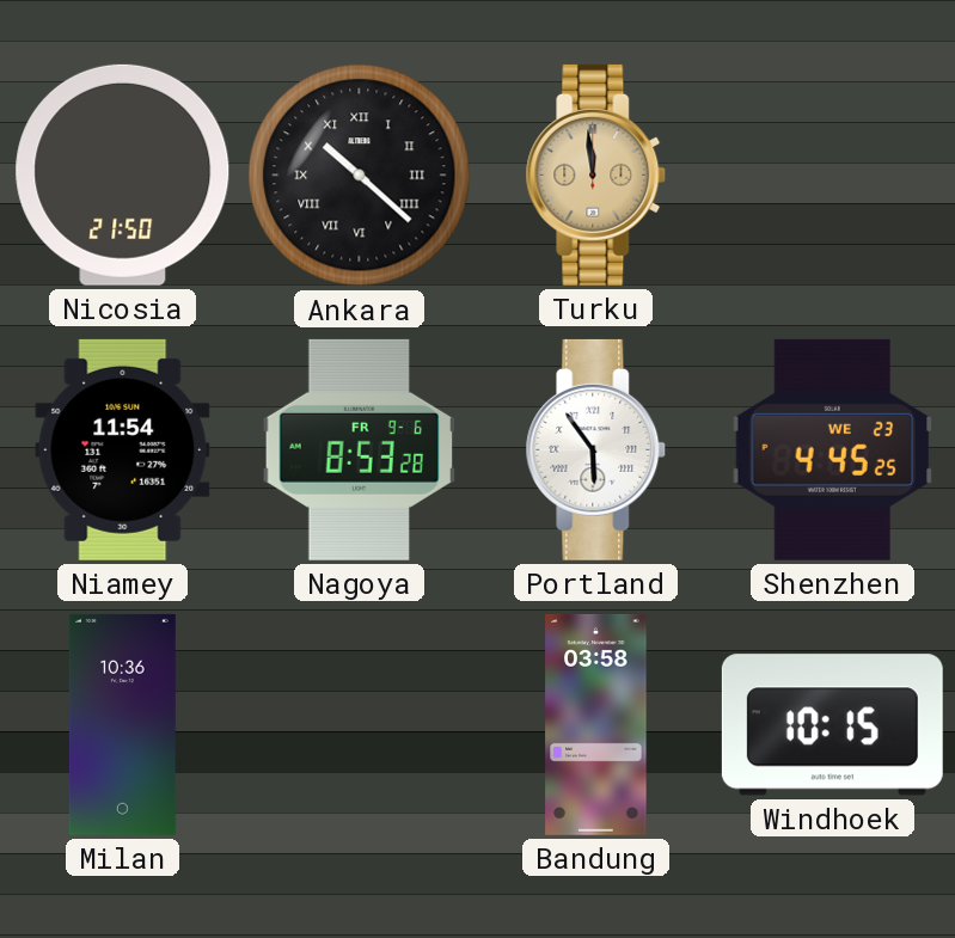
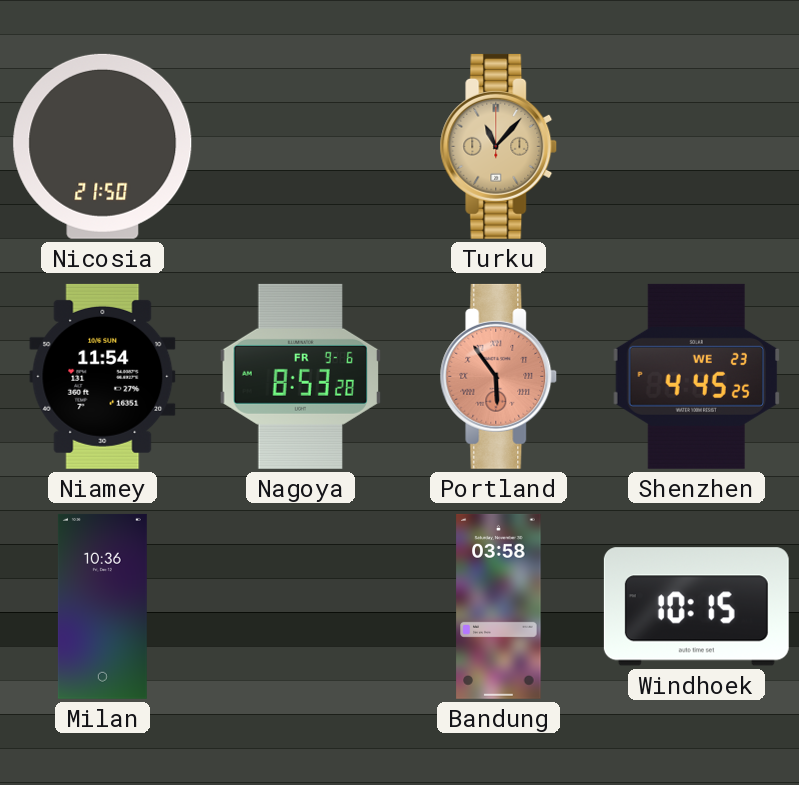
Ankara: 10:22 -> none (360, 176)
Turku: 11:59 -> 11:07 (499, 146)
Portland dial: white -> salmon (499, 376)
